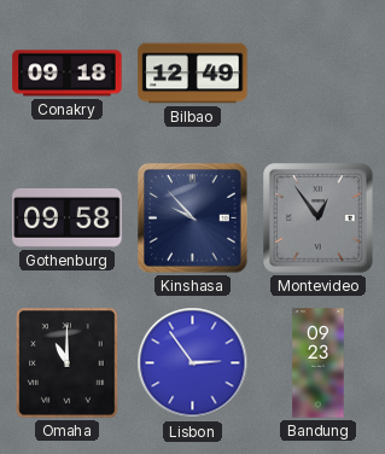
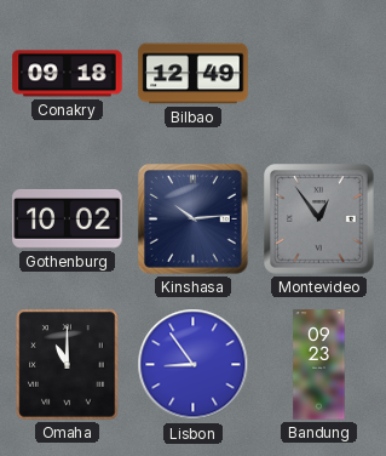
Gothenburg: 09:58 -> 10:02 (68, 218)
Kinshasa: 9:53 -> 10:14 (194, 220)
Lisbon: 2:54 -> 8:54 (194, 365)
